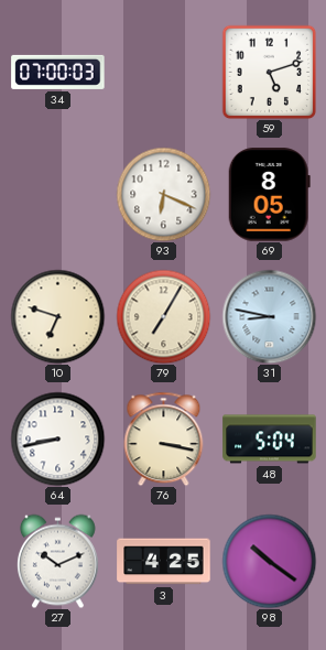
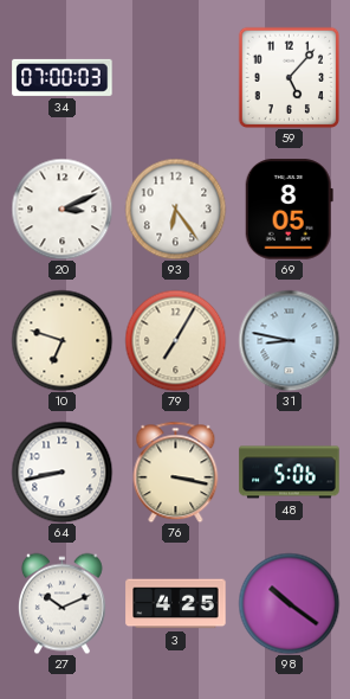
59: 5:12 -> 5:07 (289, 77)
20: none -> 3:11 (61, 209)
93: 6:19 -> 6:24 (175, 209)
48: 5:04 -> 5:06 (290, 473)
